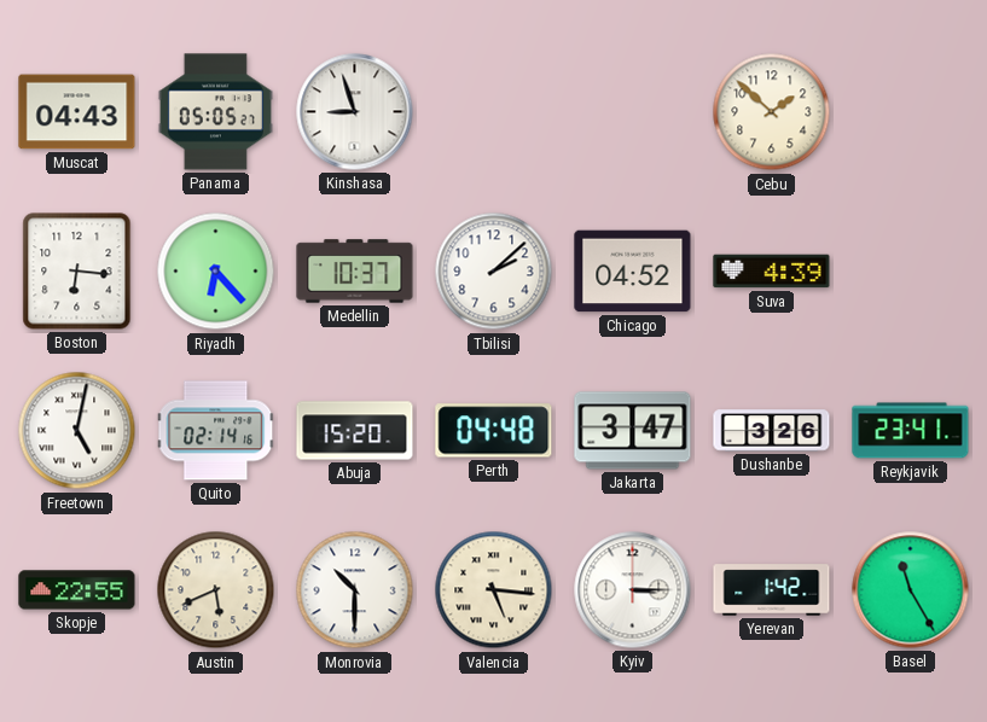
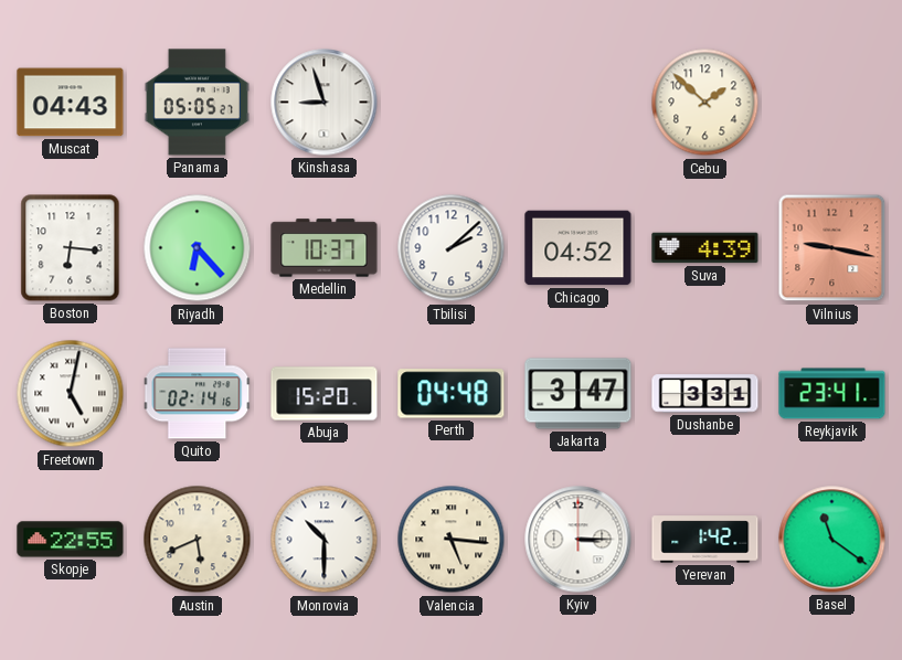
Vilnius: none -> 9:17 (832, 248)
Dushanbe: 3:26 -> 3:31 (705, 394)
Basel: 11:25 -> 11:21 (832, 540)
